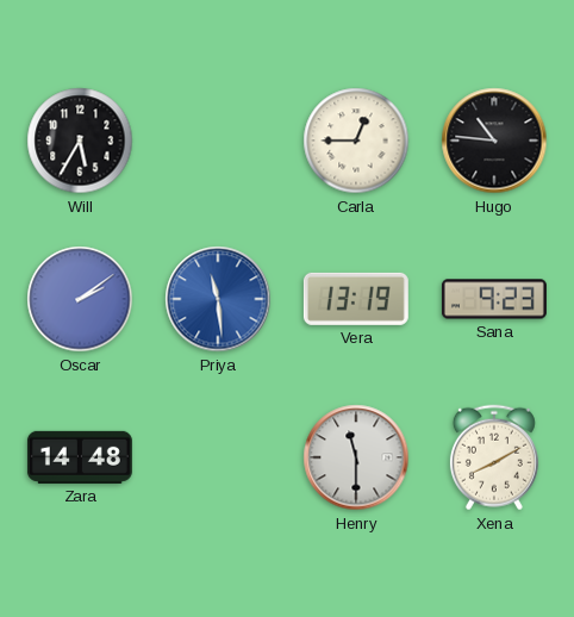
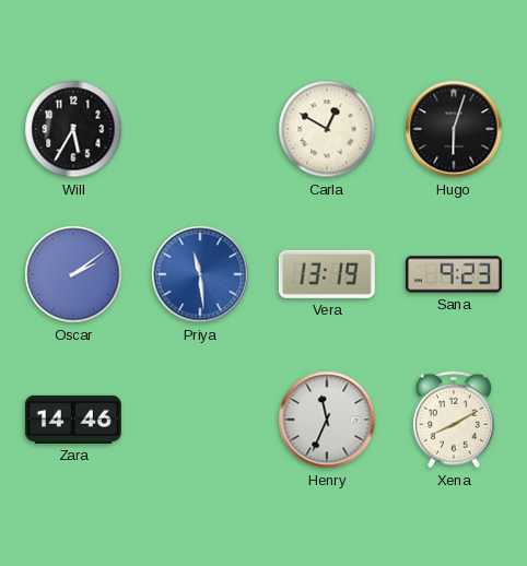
Carla: 12:45 -> 12:50 (327, 129)
Hugo: 10:46 -> 6:03 (454, 129)
Zara: 14:48 -> 14:46 (73, 420)
Henry: 11:30 -> 11:34 (327, 420)
